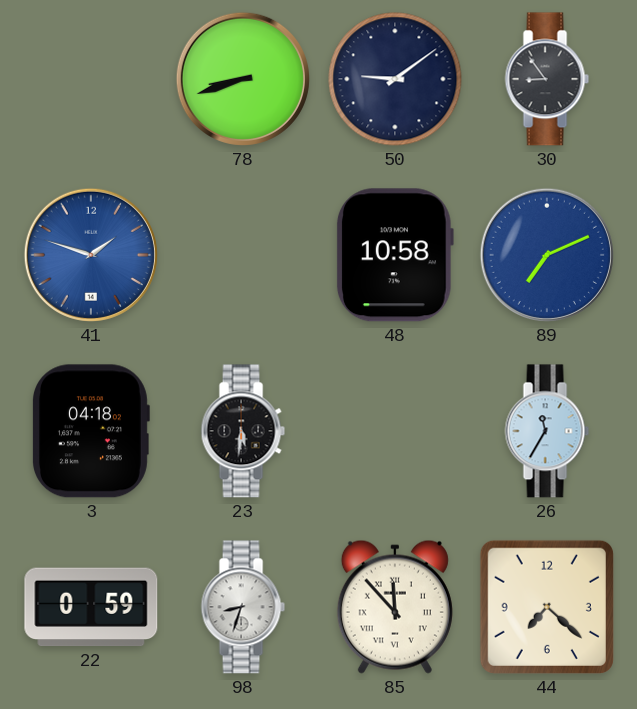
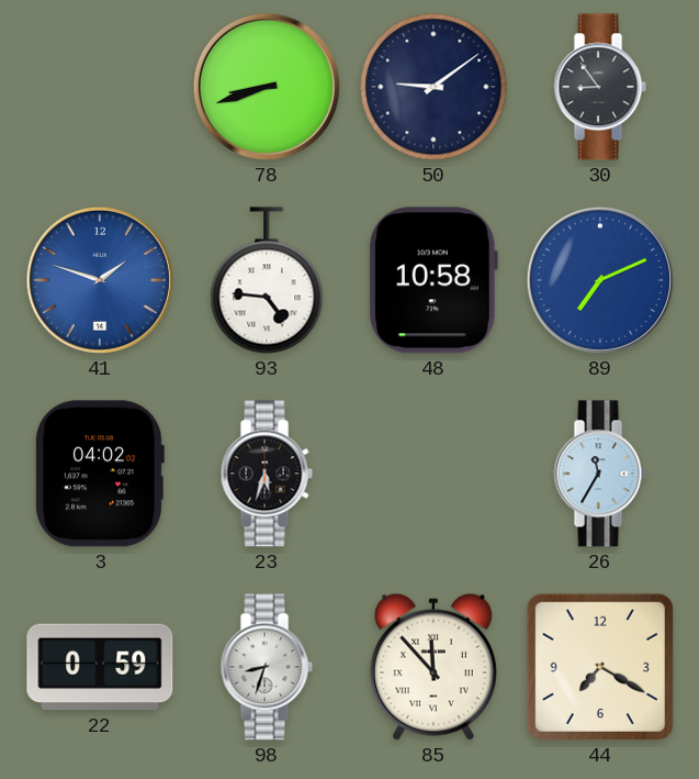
93: none -> 4:46 (267, 280)
3: 04:18 -> 04:02 (100, 474)
23: 5:31 -> 5:33 (267, 474)
44: 7:22 -> 7:20 (600, 667)
